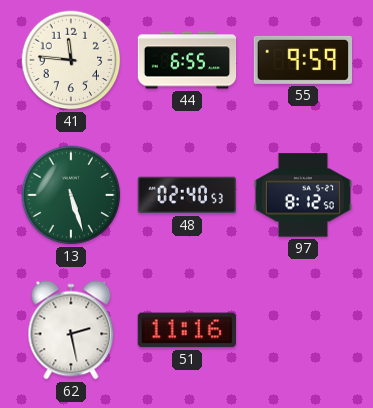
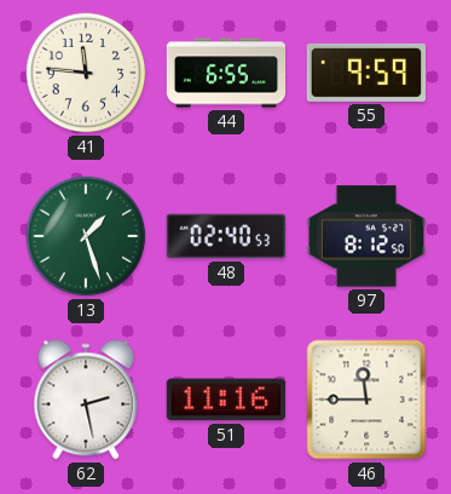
13: 5:27 -> 1:27 (86, 236)
46: none -> 11:45 (366, 400)
